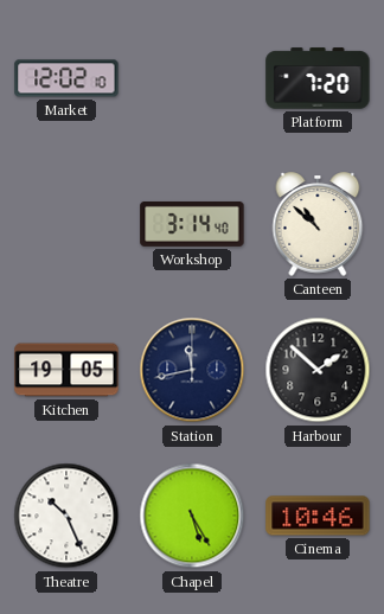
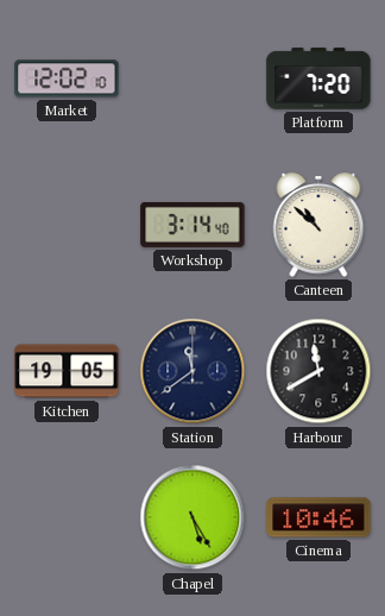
Station: 11:43 -> 11:39 (192, 371)
Harbour: 1:52 -> 11:40 (318, 371)
Theatre: 10:26 -> none (66, 516)
